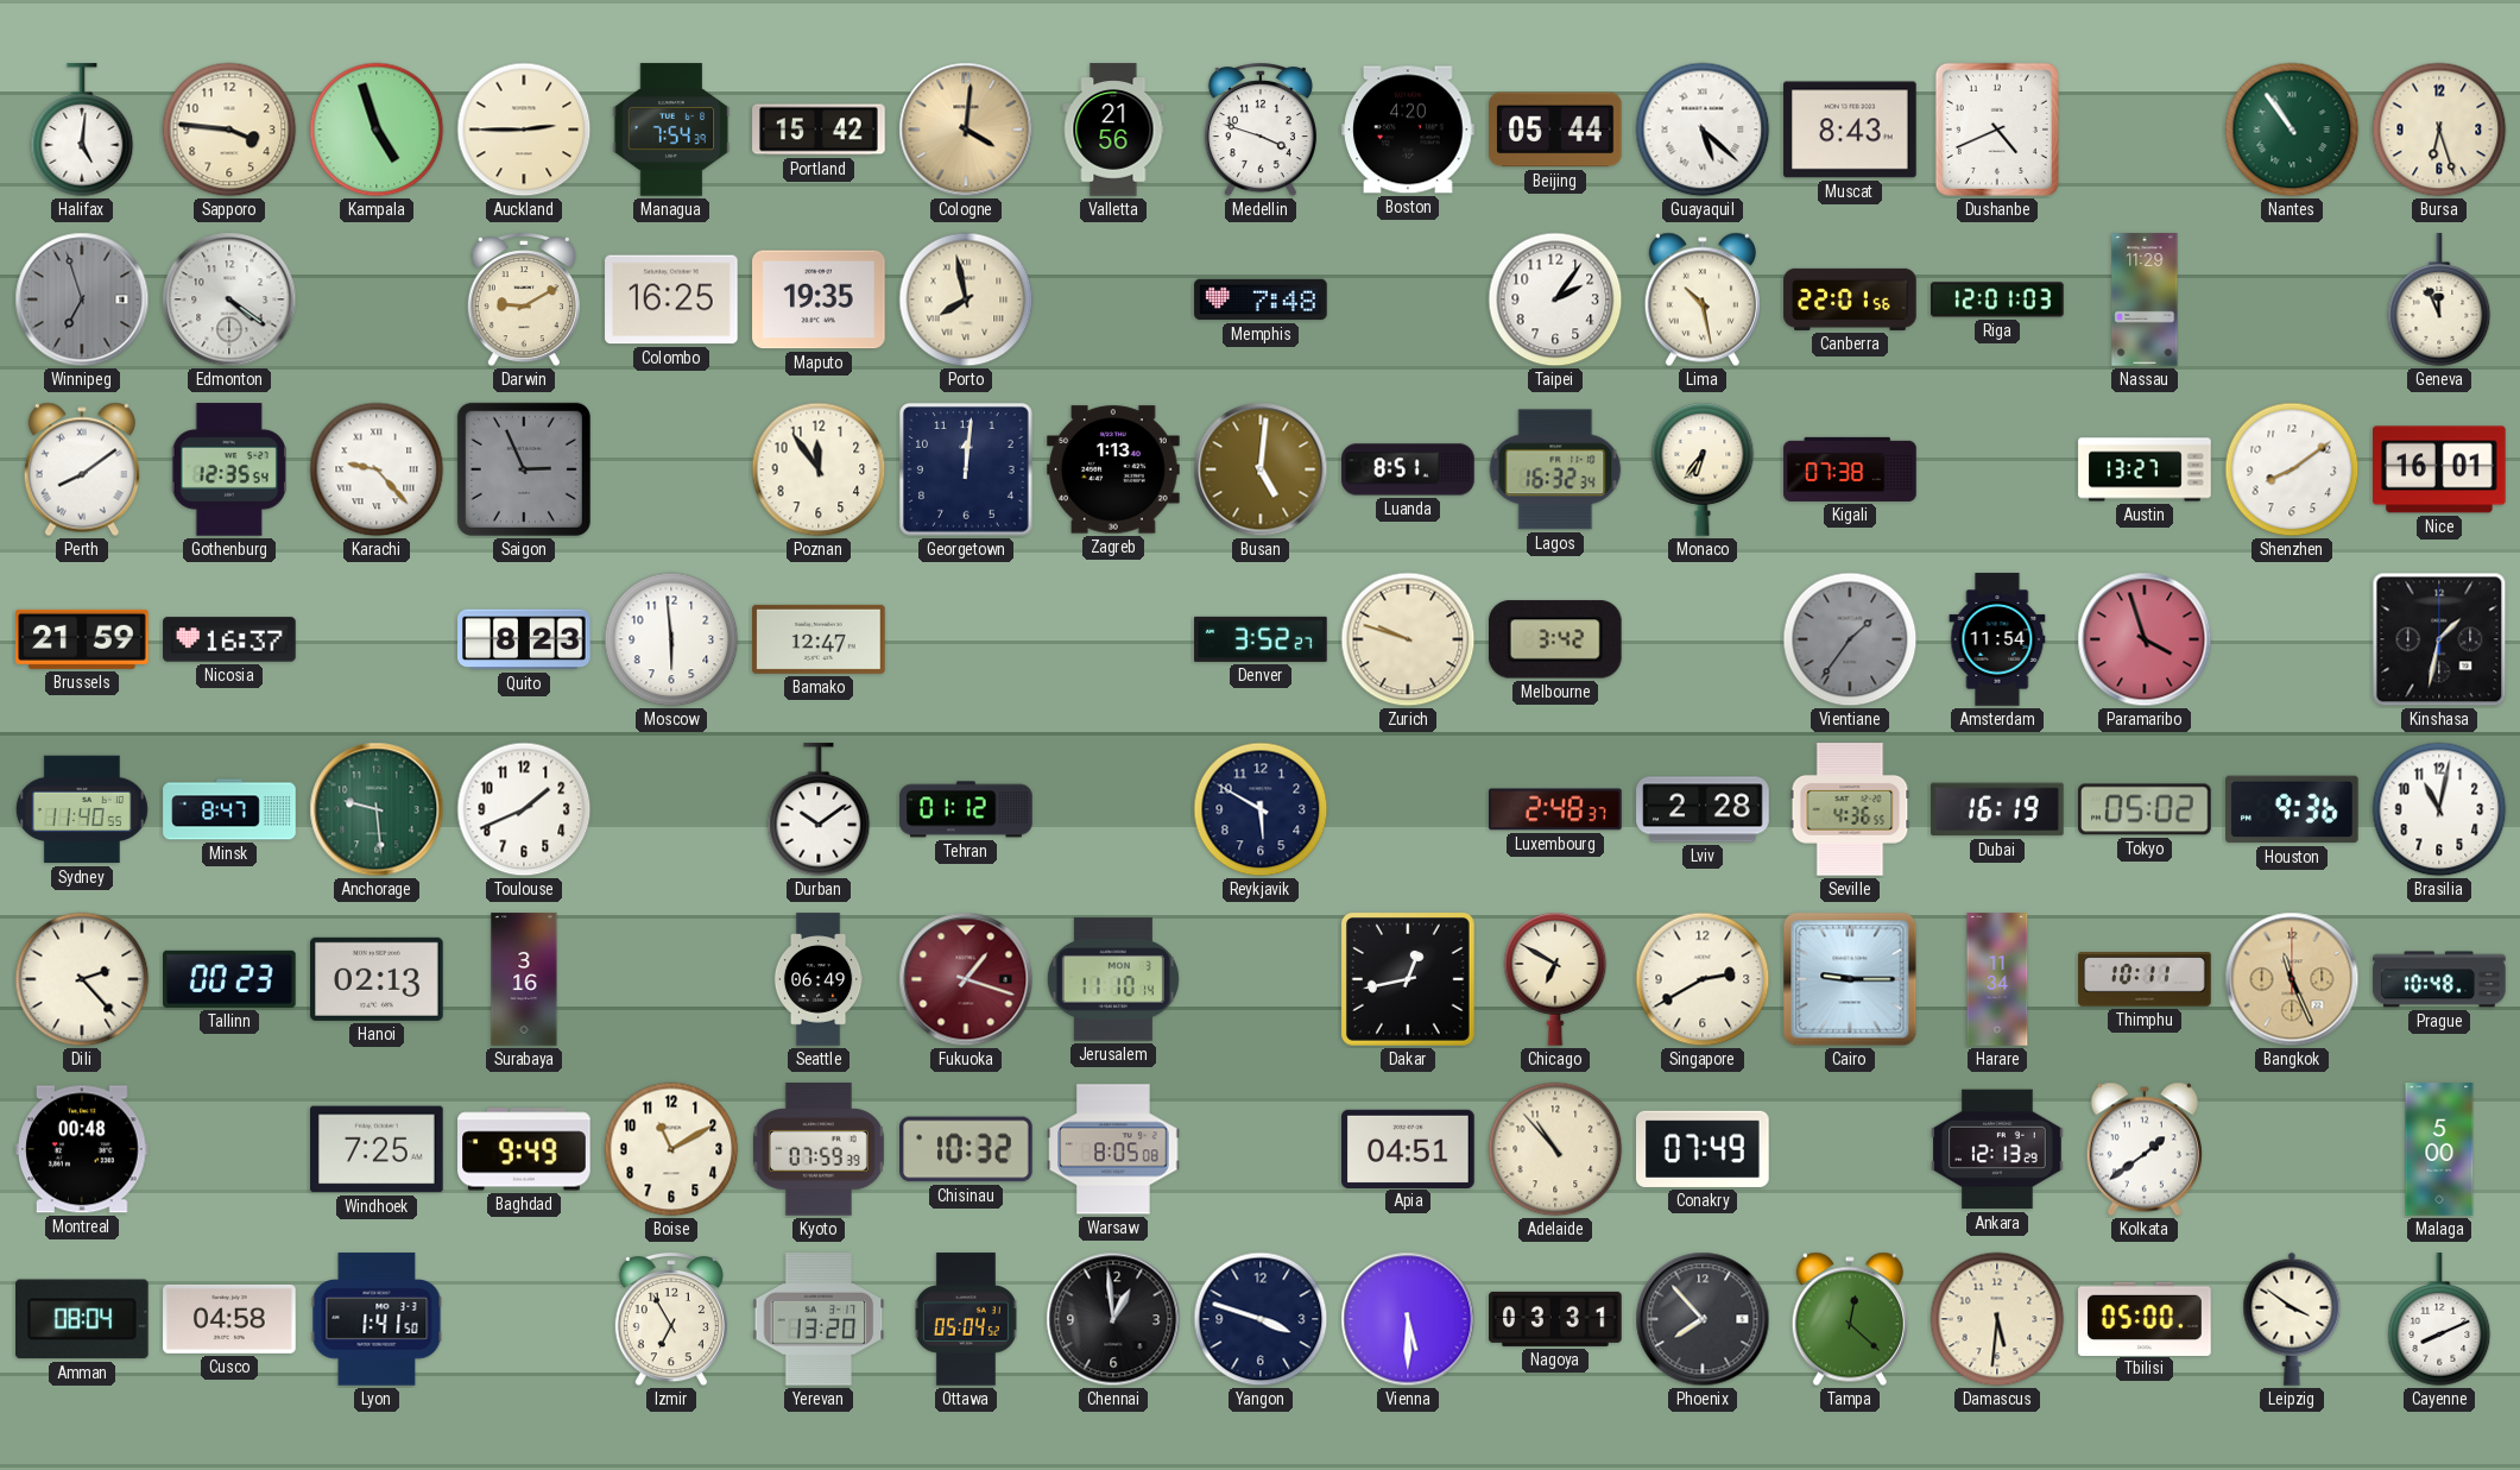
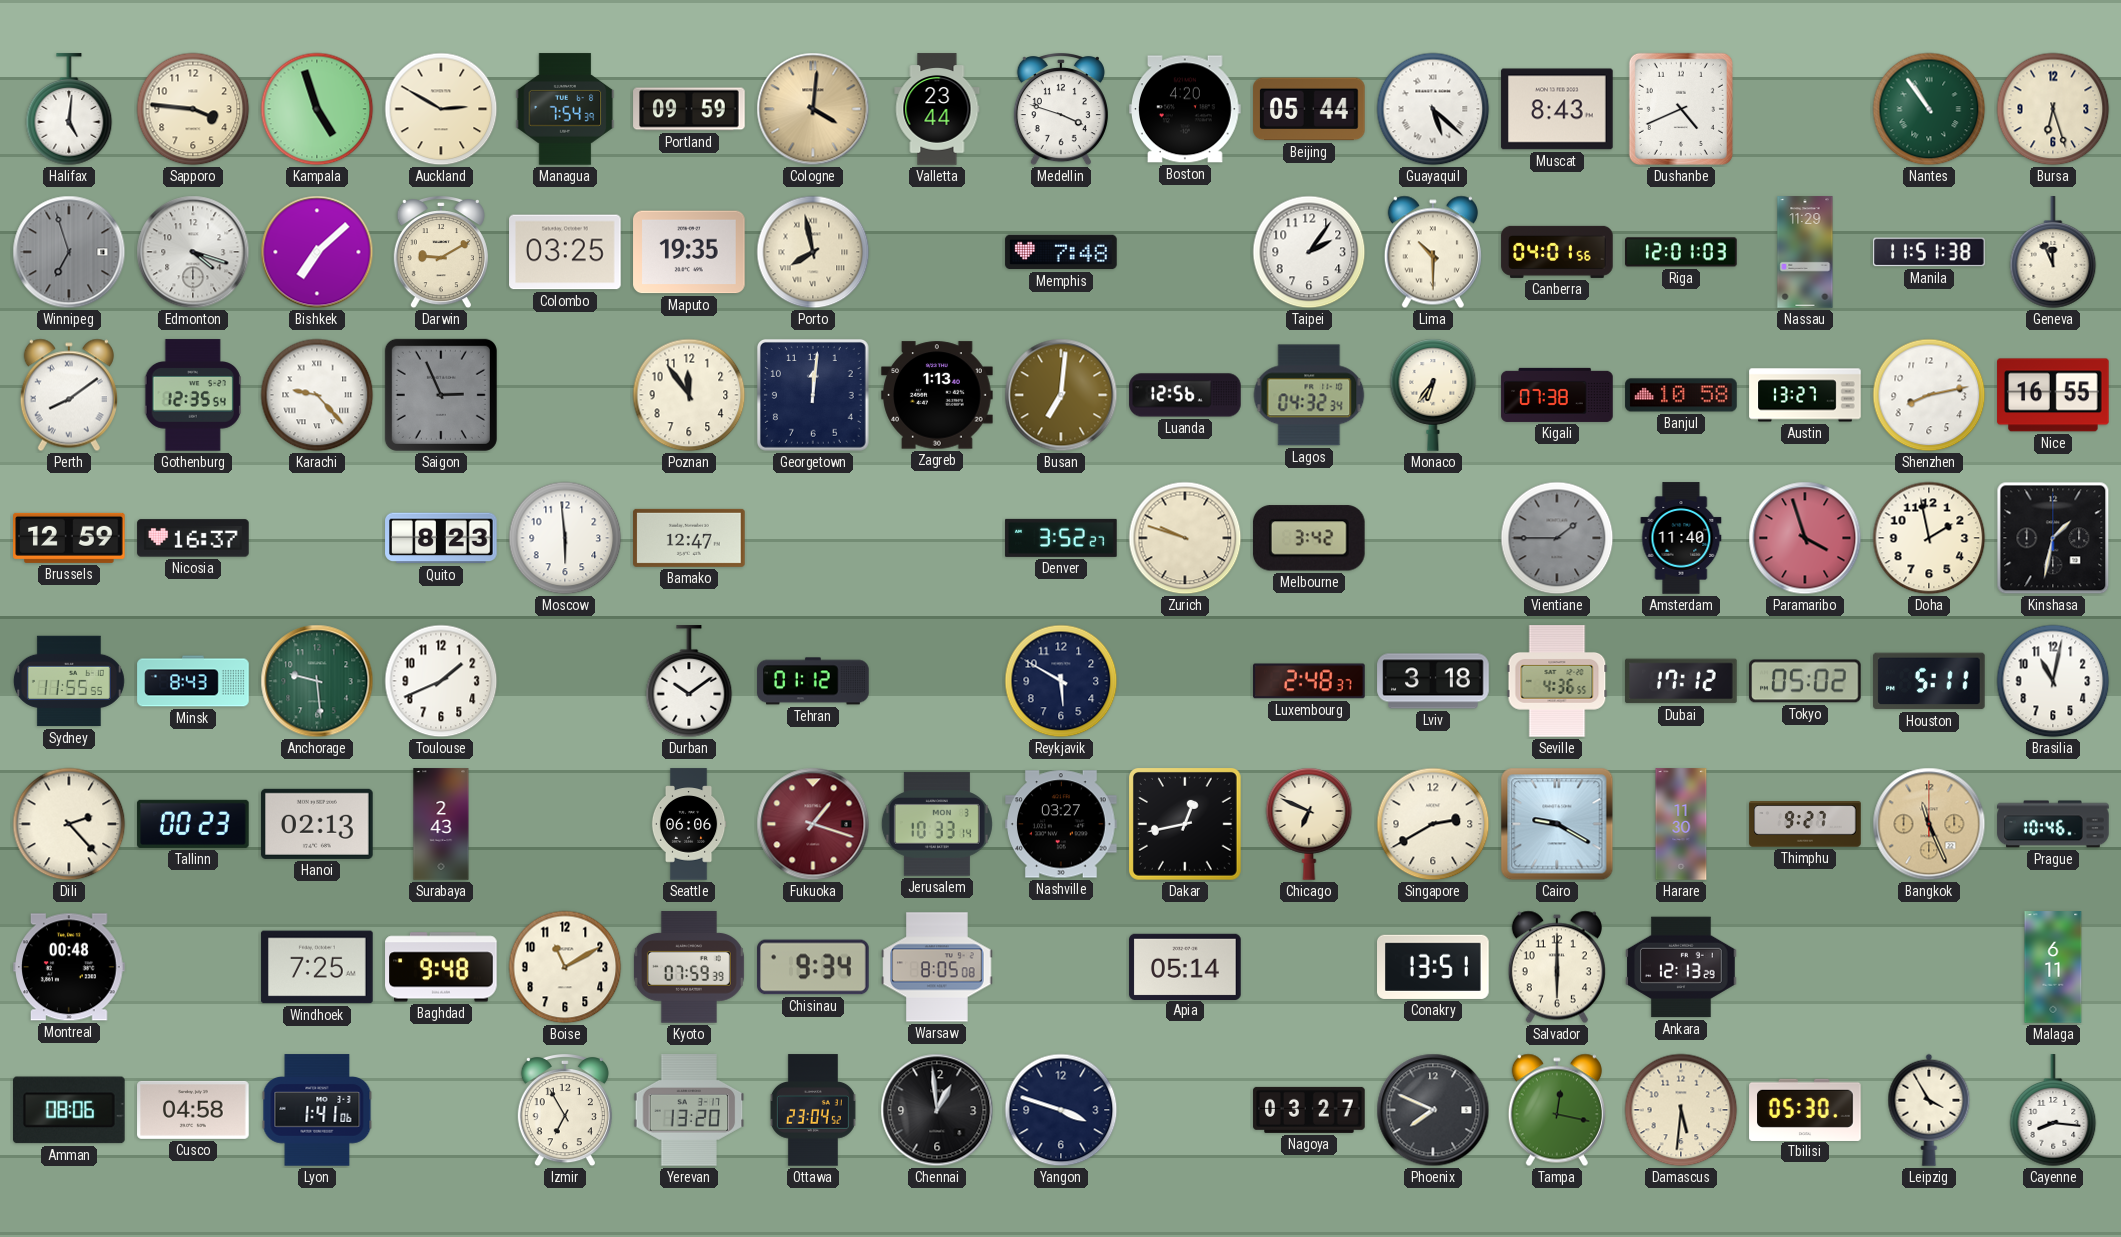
Auckland: 2:45 -> 2:50 (441, 109)
Portland: 15:42 -> 09:59 (689, 109)
Valletta: 21:56 -> 23:44 (937, 109)
Edmonton: 4:21 -> 4:18 (193, 252)
Bishkek: none -> 7:08 (317, 252)
Colombo: 16:25 -> 03:25 (565, 252)
Lima: 10:28 -> 10:30 (1433, 252)
Canberra: 22:01 -> 04:01 (1557, 252)
Manila: none -> 11:51 (1929, 252)
Busan: 5:01 -> 7:01 (1061, 395)
Luanda: 8:51 -> 12:56 (1185, 395)
Lagos: 16:32 -> 04:32 (1309, 395)
Banjul: none -> 10:58 (1681, 395)
Shenzhen: 8:09 -> 8:13 (1929, 395)
Nice: 16:01 -> 16:55 (2053, 395)
Brussels: 21:59 -> 12:59 (69, 538)
Vientiane: 1:36 -> 1:45 (1557, 538)
Amsterdam: 11:54 -> 11:40 (1681, 538)
Doha: none -> 1:58 (1929, 538)
Sydney: 11:40 -> 11:55 (69, 681)
Minsk: 8:47 -> 8:43 (193, 681)
Lviv: 2:28 -> 3:18 (1433, 681)
Dubai: 16:19 -> 17:12 (1681, 681)
Houston: 9:36 -> 5:11 (1929, 681)
Surabaya: 3:16 -> 2:43 (441, 824)
Seattle: 06:49 -> 06:06 (689, 824)
Jerusalem: 11:10 -> 10:33 (937, 824)
Nashville: none -> 03:27 (1061, 824)
Chicago: 6:50 -> 6:49 (1309, 824)
Cairo: 9:15 -> 9:20 (1557, 824)
Harare: 11:34 -> 11:30 (1681, 824)
Thimphu: 10:11 -> 9:27 (1805, 824)
Prague: 10:48 -> 10:46 (2053, 824)
Baghdad: 9:49 -> 9:48 (441, 967)
Chisinau: 10:32 -> 9:34 (813, 967)
Apia: 04:51 -> 05:14 (1185, 966)
Adelaide: 10:53 -> none (1555, 1149)
Conakry: 07:49 -> 13:51 (1434, 967)
Salvador: none -> 6:00 (1557, 967)
Kolkata: 1:39 -> none (2145, 1149)
Malaga: 5:00 -> 6:11 (2053, 967)
Amman: 08:04 -> 08:06 (70, 1110)
Lyon: 1:41:50 -> 1:41:06 (317, 1110)
Ottawa: 05:04 -> 23:04 (813, 1110)
Vienna: 5:30 -> none (1408, 1319)
Nagoya: 03:31 -> 03:27 (1309, 1110)
Phoenix: 7:53 -> 7:49 (1433, 1110)
Tampa: 12:22 -> 12:17 (1557, 1110)
Tbilisi: 05:00 -> 05:30 (1805, 1109)
Leipzig: 3:51 -> 3:55 (1929, 1110)
Cayenne: 8:11 -> 8:16 (2053, 1111)
